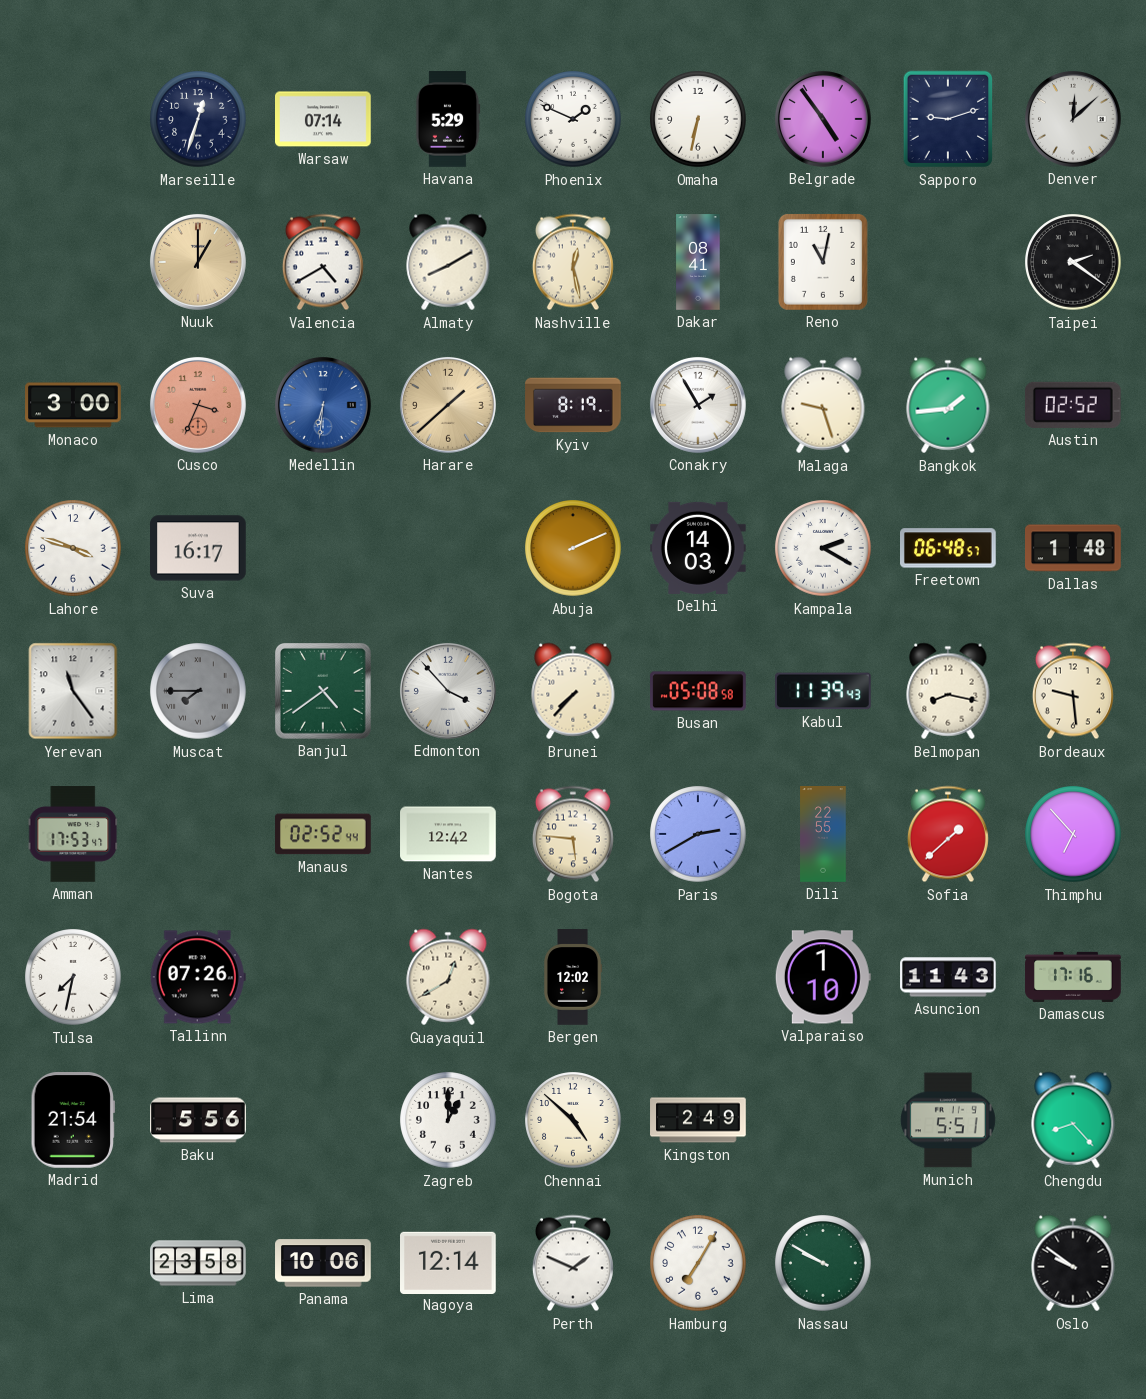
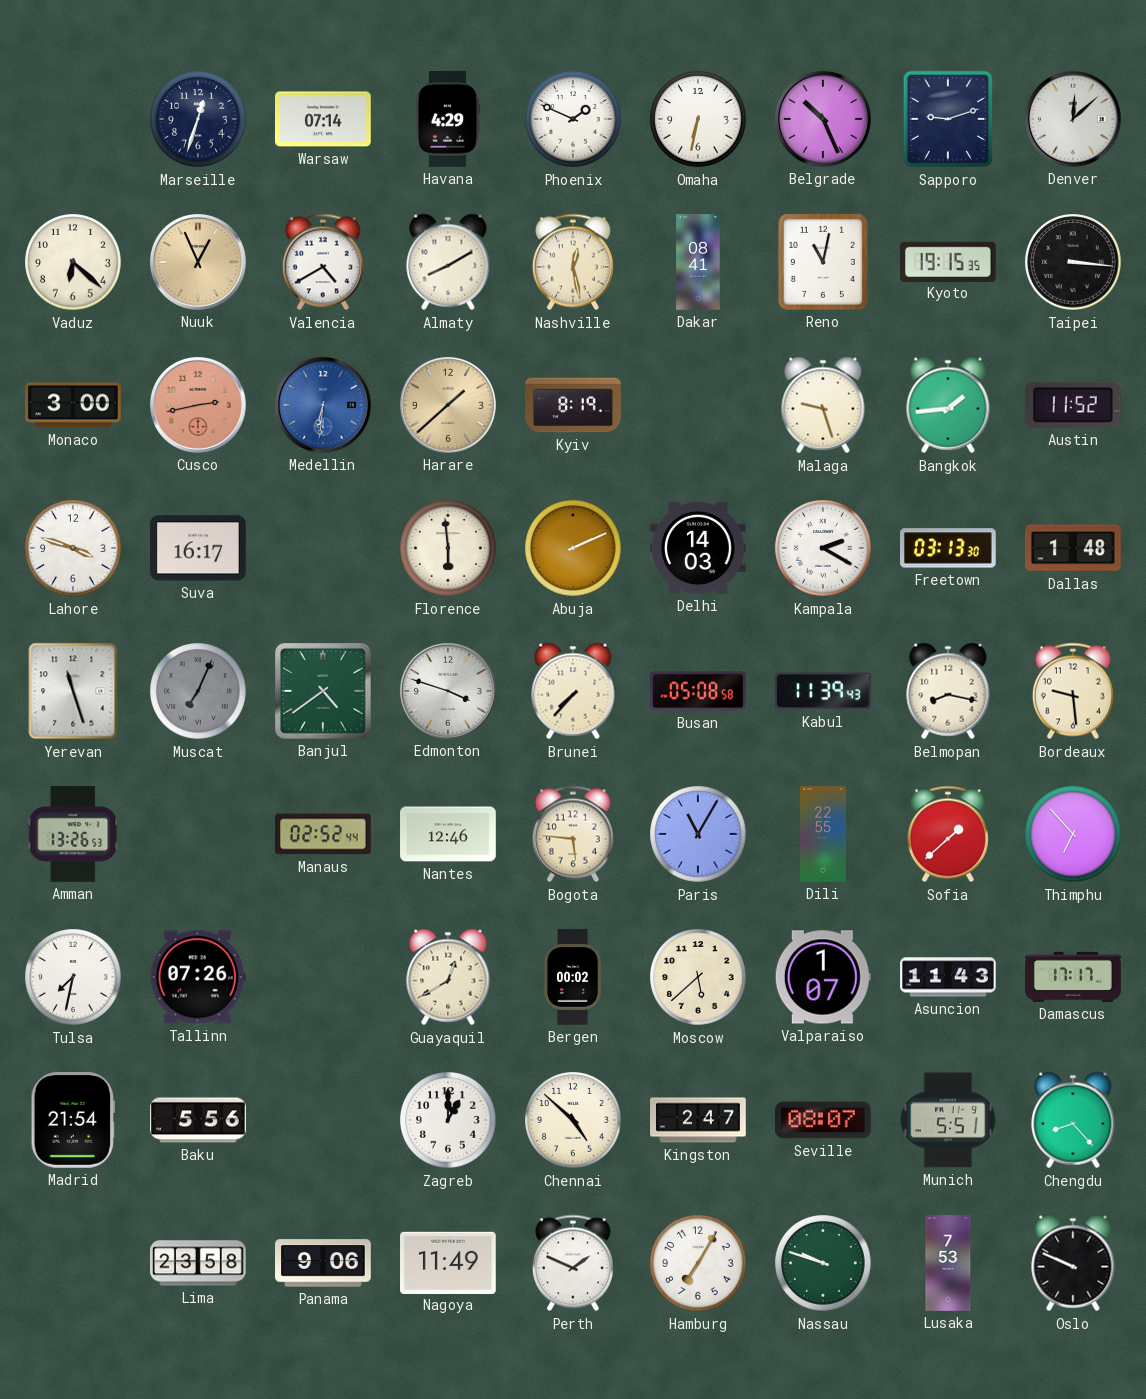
Havana: 5:29 -> 4:29 (448, 119)
Belgrade: 4:54 -> 10:26 (823, 119)
Vaduz: none -> 6:22 (73, 262)
Nuuk: 1:00 -> 12:56 (198, 262)
Kyoto: none -> 19:15 (949, 261)
Taipei: 2:21 -> 3:16 (1073, 262)
Cusco: 3:34 -> 2:43 (198, 405)
Conakry: 1:55 -> none (698, 405)
Austin: 02:52 -> 11:52 (1073, 405)
Florence: none -> 5:59 (448, 548)
Freetown: 06:48 -> 03:13 (949, 548)
Yerevan: 11:24 -> 11:27 (73, 691)
Muscat: 7:45 -> 7:04 (198, 691)
Edmonton: 3:53 -> 3:48 (448, 691)
Amman: 17:53 -> 13:26 (73, 834)
Nantes: 12:42 -> 12:46 (448, 834)
Paris: 2:40 -> 11:05 (698, 834)
Bergen: 12:02 -> 00:02 (573, 977)
Moscow: none -> 5:38 (698, 977)
Valparaiso: 1:10 -> 1:07 (823, 977)
Damascus: 17:16 -> 17:17 (1073, 977)
Kingston: 2:49 -> 2:47 (698, 1120)
Seville: none -> 08:07 (824, 1120)
Panama: 10:06 -> 9:06 (323, 1263)
Nagoya: 12:14 -> 11:49 (449, 1262)
Nassau: 9:50 -> 9:48 (823, 1263)
Lusaka: none -> 7:53 (948, 1263)
Oslo: 9:51 -> 9:49 (1073, 1263)
